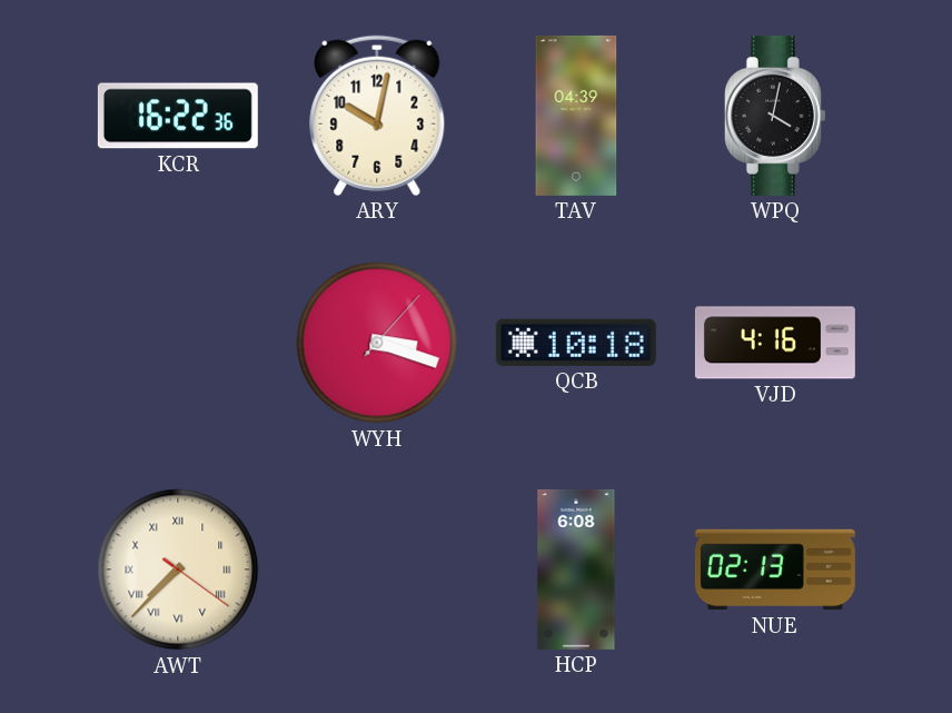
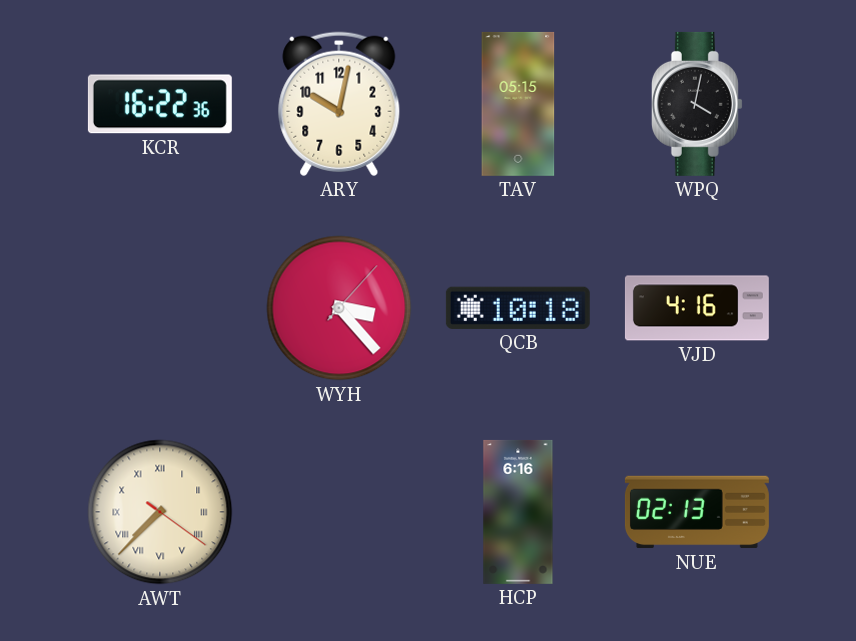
TAV: 04:39 -> 05:15 (518, 104)
WYH: 3:18 -> 3:23 (339, 308)
HCP: 6:08 -> 6:16 (518, 512)
